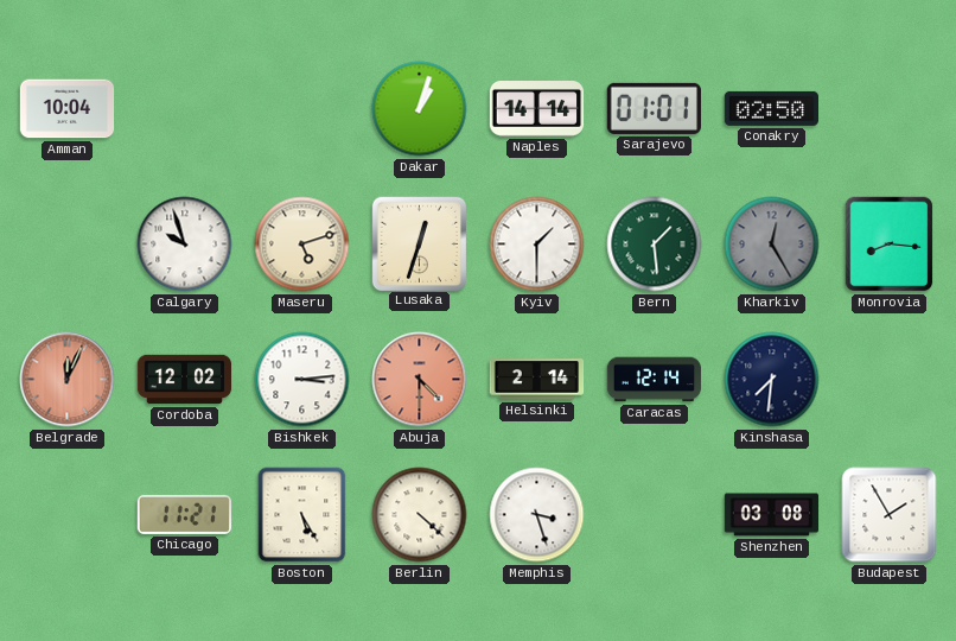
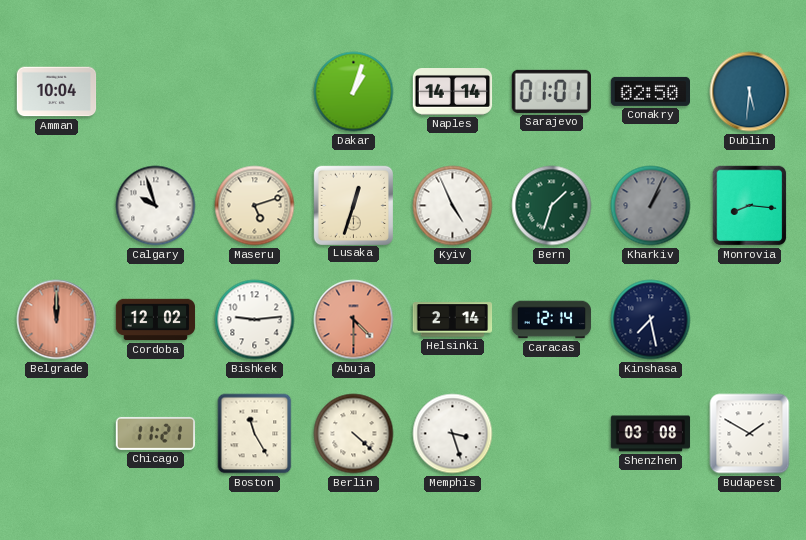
Dublin: none -> 5:31 (750, 92)
Kyiv: 1:30 -> 4:56 (453, 206)
Bern: 1:29 -> 1:33 (552, 206)
Kharkiv: 12:25 -> 1:04 (651, 206)
Belgrade: 12:04 -> 12:00 (57, 320)
Bishkek: 3:14 -> 9:14 (255, 320)
Kinshasa: 7:31 -> 7:28 (651, 320)
Boston: 5:25 -> 11:25 (255, 434)
Budapest: 1:55 -> 1:50 (750, 434)
